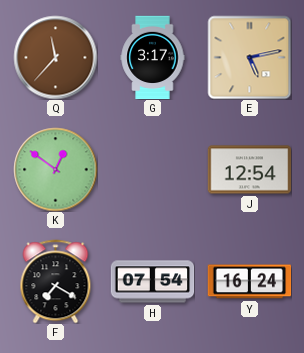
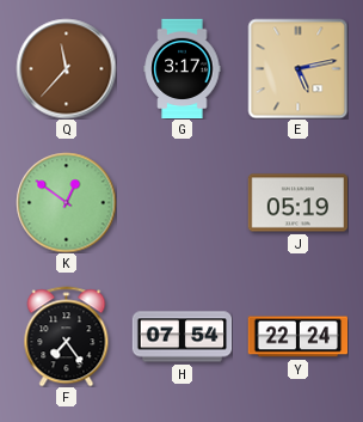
J: 12:54 -> 05:19 (297, 203)
F: 7:20 -> 7:24 (67, 336)
Y: 16:24 -> 22:24 (297, 337)
